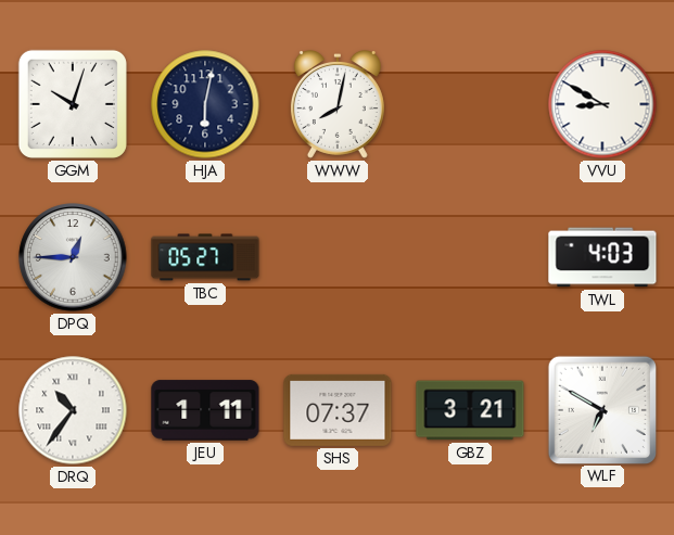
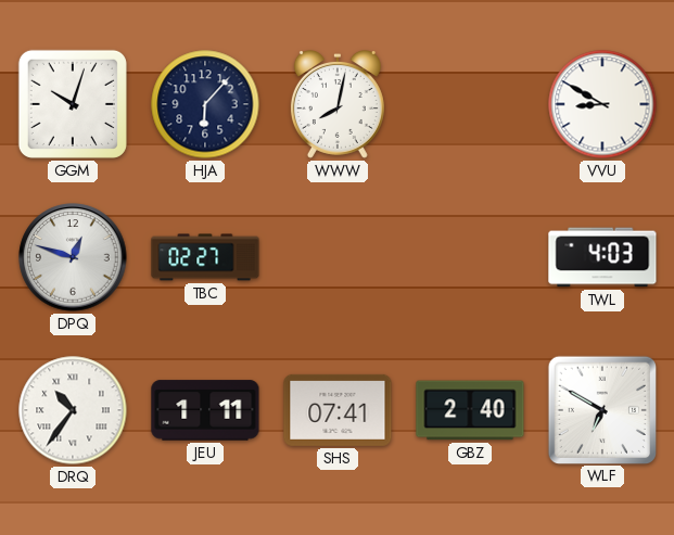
HJA: 6:02 -> 6:07 (205, 104)
DPQ: 12:45 -> 12:48 (73, 257)
TBC: 05:27 -> 02:27 (205, 257)
SHS: 07:37 -> 07:41 (338, 410)
GBZ: 3:21 -> 2:40 (470, 410)
